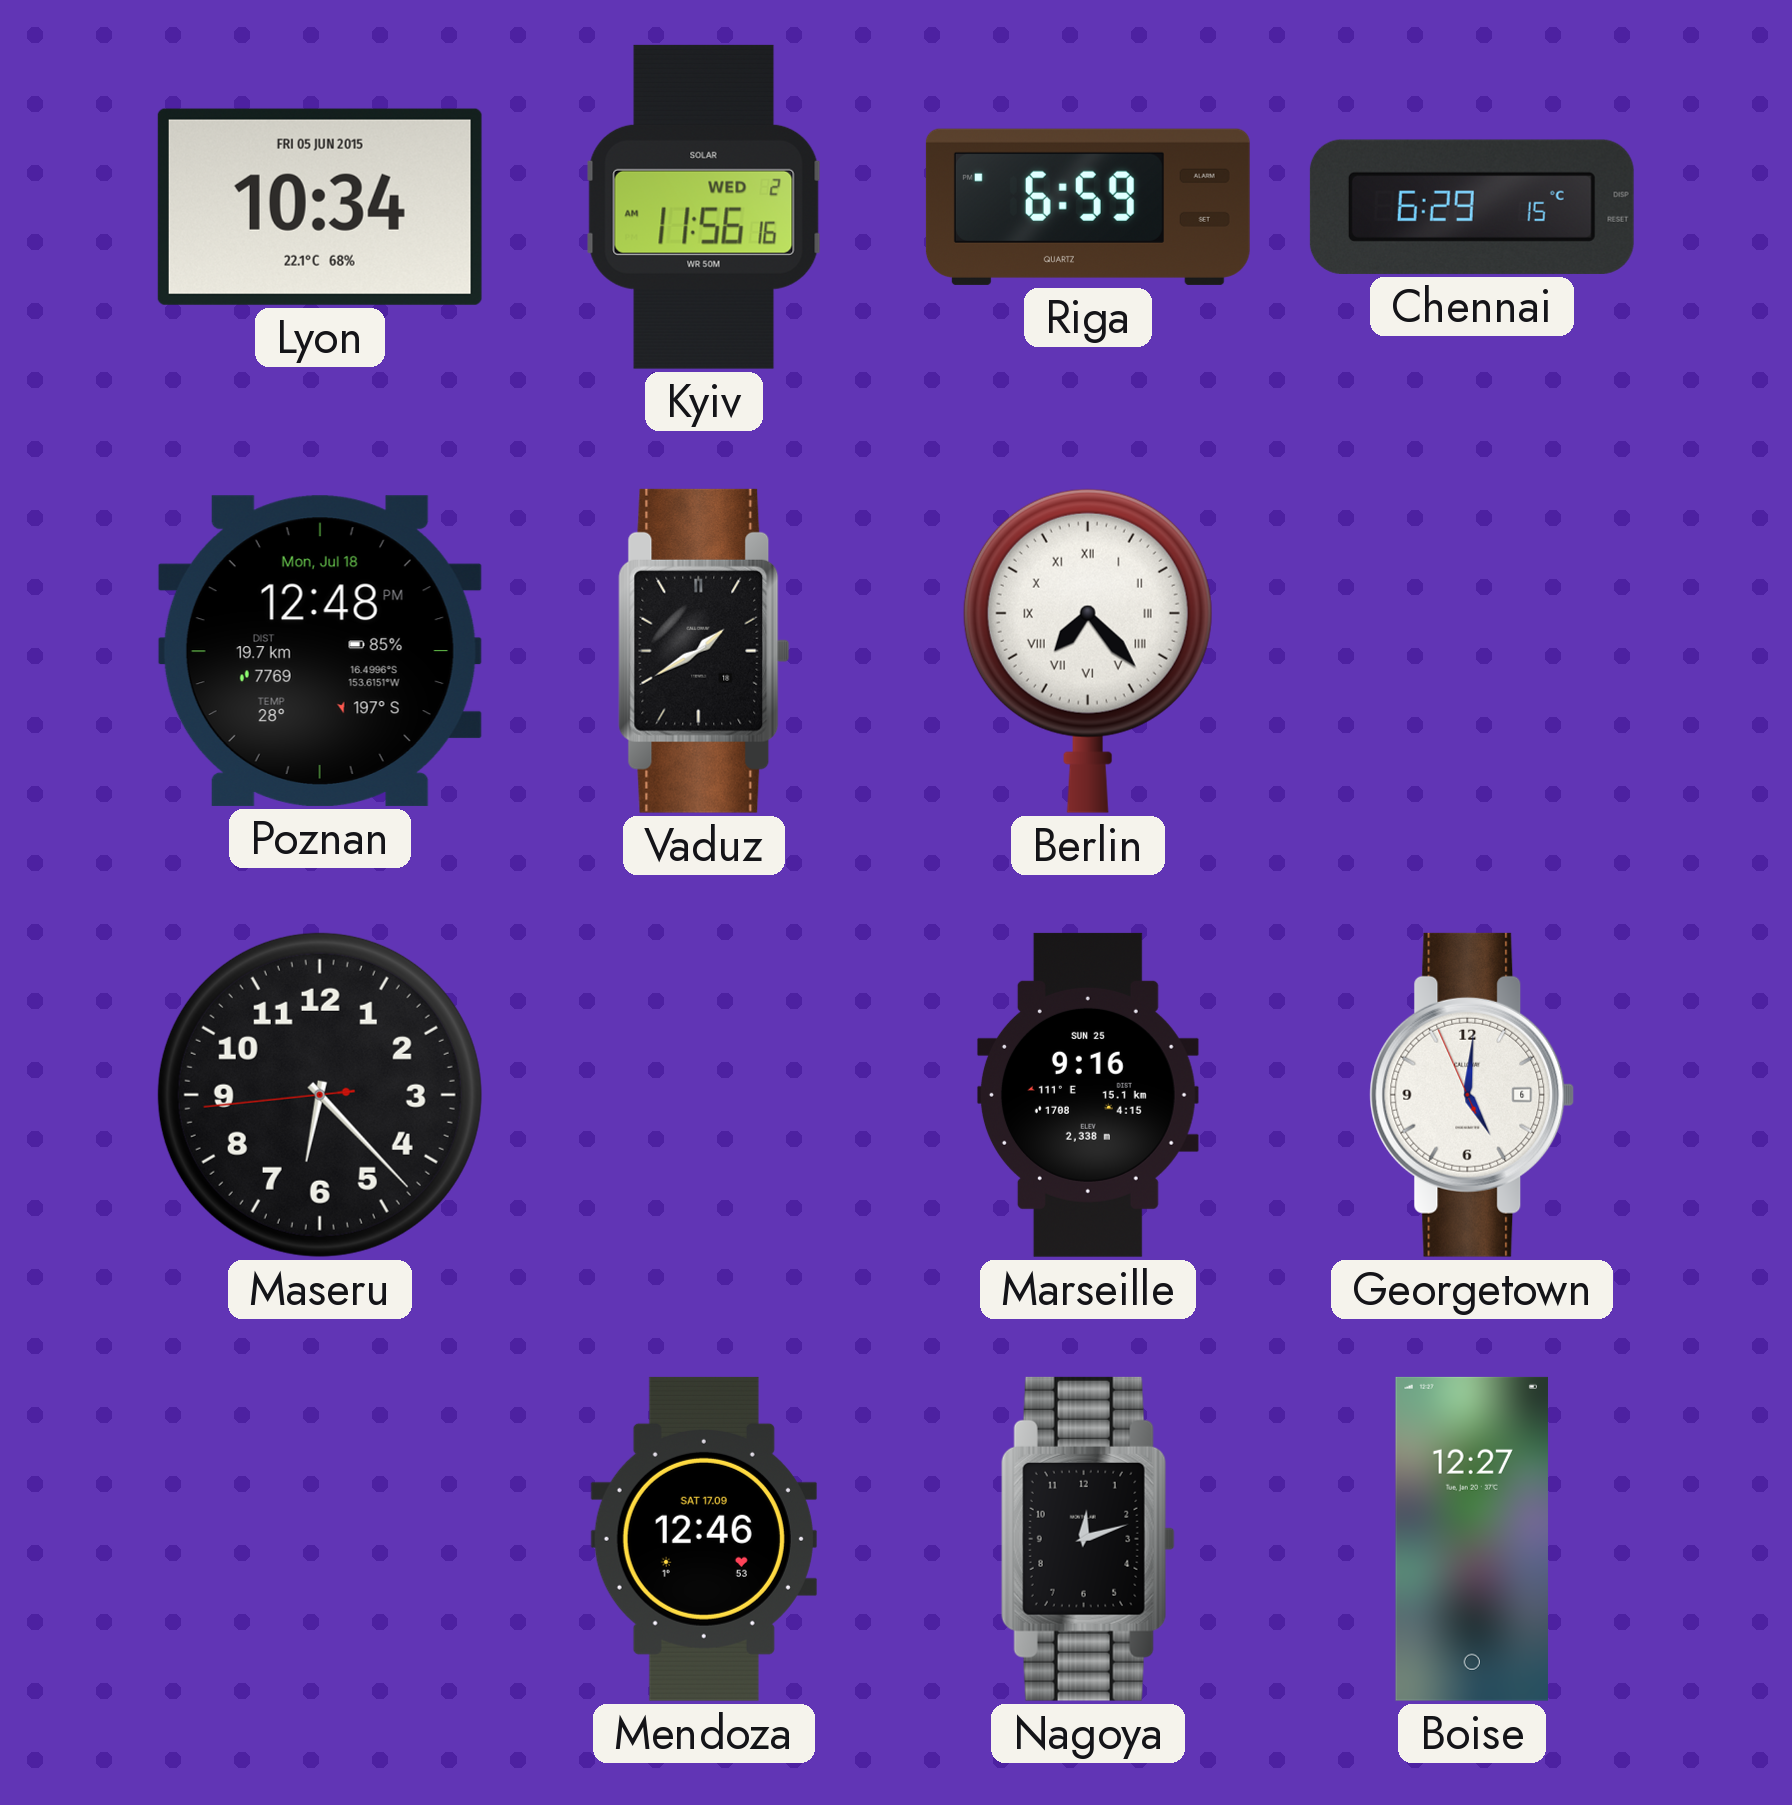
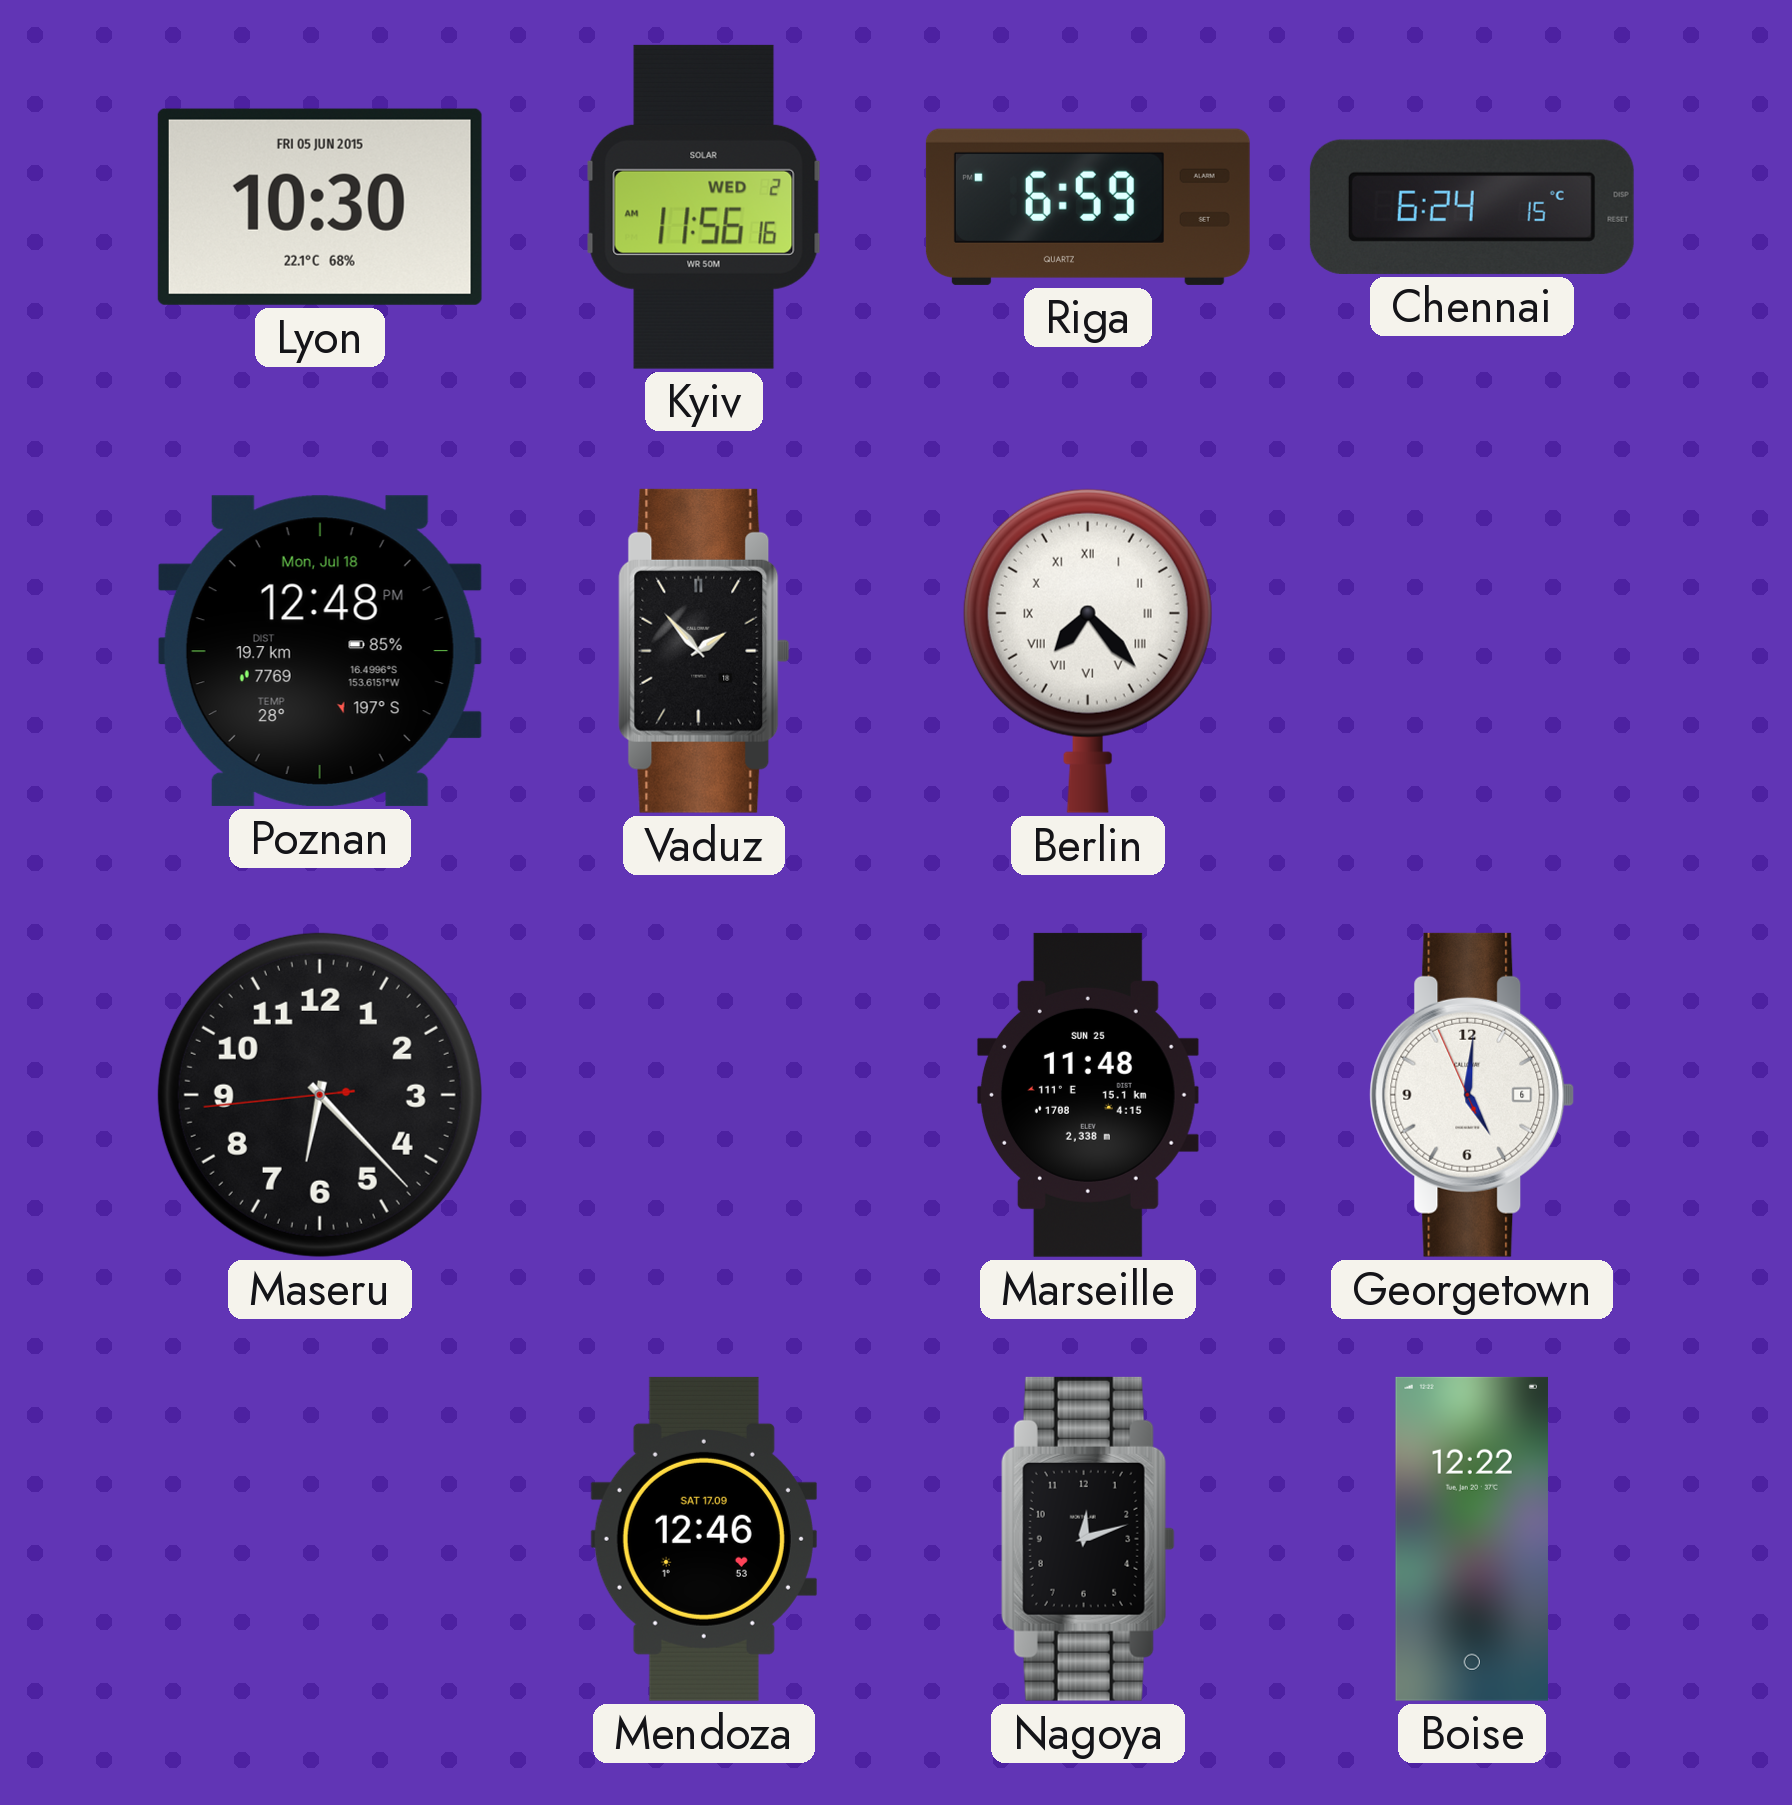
Lyon: 10:34 -> 10:30 (320, 207)
Chennai: 6:29 -> 6:24 (1472, 207)
Vaduz: 1:40 -> 1:53 (704, 651)
Marseille: 9:16 -> 11:48 (1088, 1095)
Boise: 12:27 -> 12:22 (1471, 1539)
